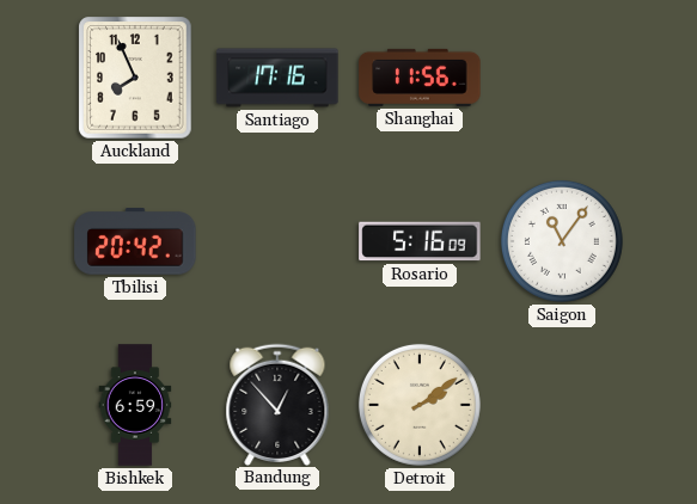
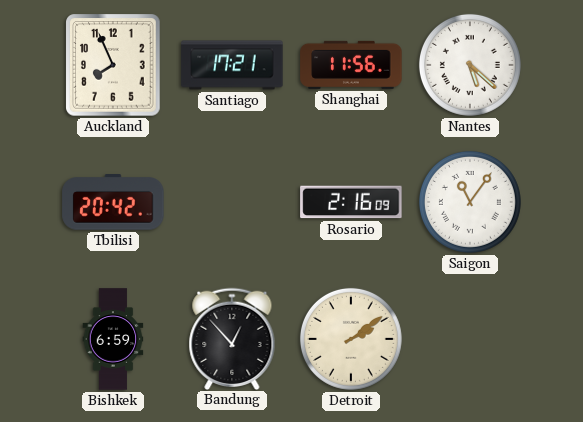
Santiago: 17:16 -> 17:21 (232, 65)
Nantes: none -> 5:22 (470, 65)
Rosario: 5:16 -> 2:16 (351, 202)
